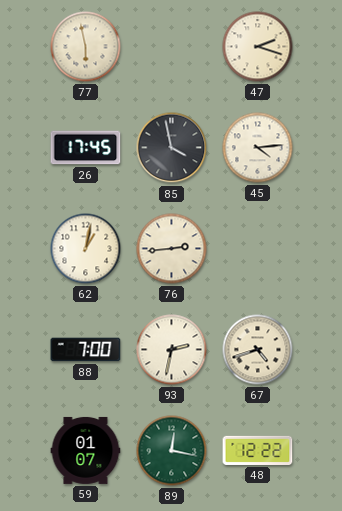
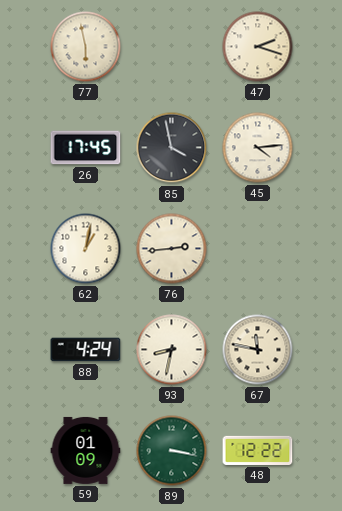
88: 7:00 -> 4:24 (86, 350)
93: 2:32 -> 8:32 (172, 350)
67: 4:42 -> 11:47 (258, 350)
59: 01:07 -> 01:09 (86, 450)
89: 12:17 -> 3:17 (172, 451)
